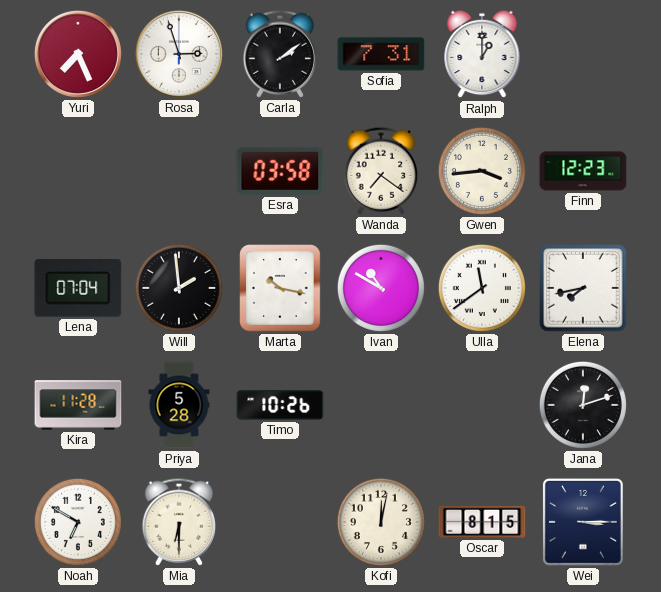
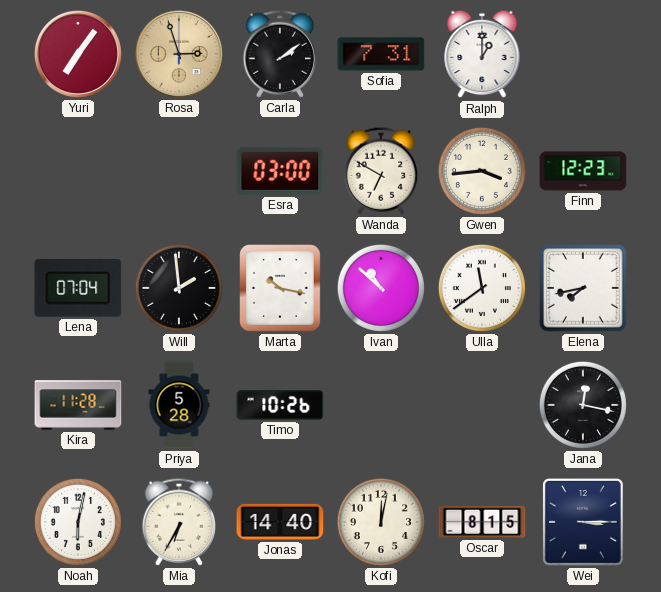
Yuri: 7:26 -> 7:06 (78, 54)
Rosa dial: white -> champagne (179, 54)
Esra: 03:58 -> 03:00 (280, 171)
Wanda: 7:21 -> 6:50 (381, 171)
Ivan: 10:50 -> 10:52 (381, 288)
Jana: 12:12 -> 12:17 (583, 405)
Noah: 6:50 -> 6:02 (78, 522)
Mia: 6:30 -> 6:35 (179, 522)
Jonas: none -> 14:40 (280, 522)
